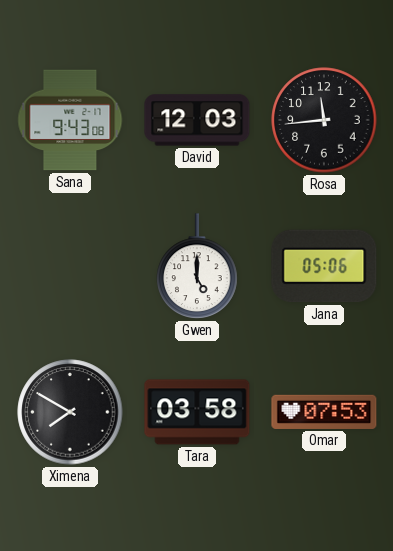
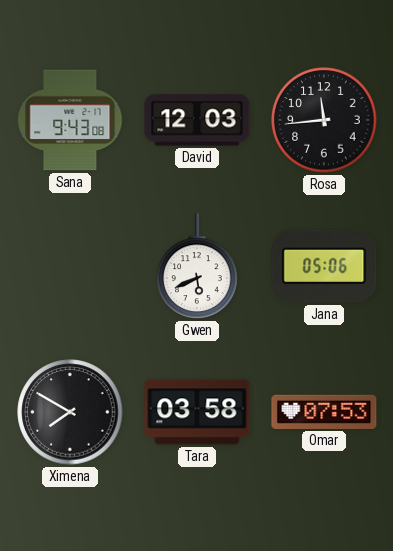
Gwen: 5:00 -> 5:41 (197, 266)
